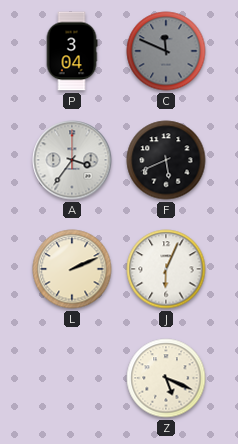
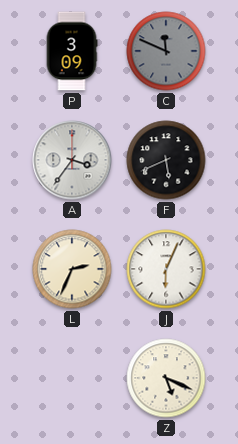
P: 3:04 -> 3:09 (72, 51)
L: 2:11 -> 2:34 (72, 269)
